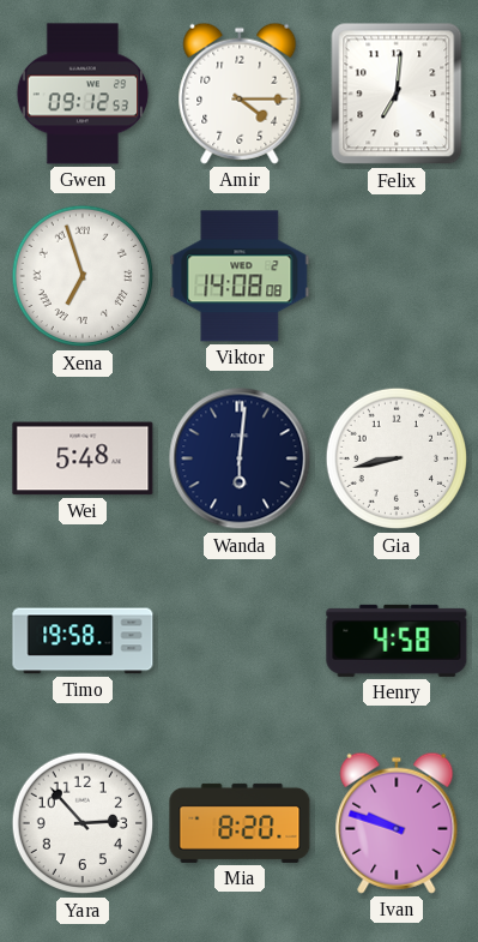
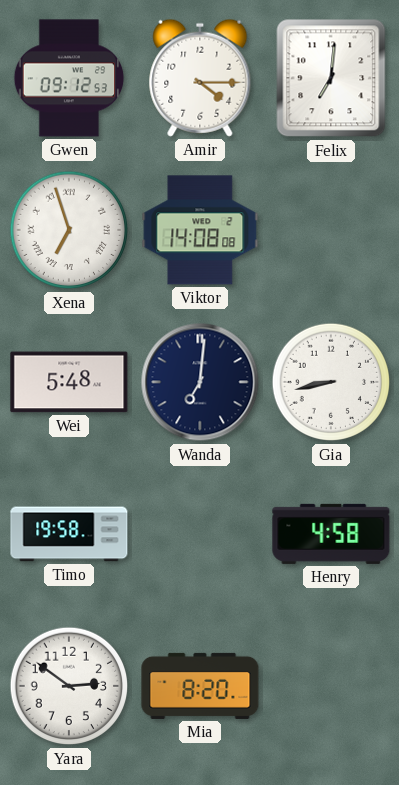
Wanda: 6:01 -> 7:01 (200, 382)
Yara: 2:53 -> 2:51 (69, 686)
Ivan: 9:48 -> none (397, 823)
